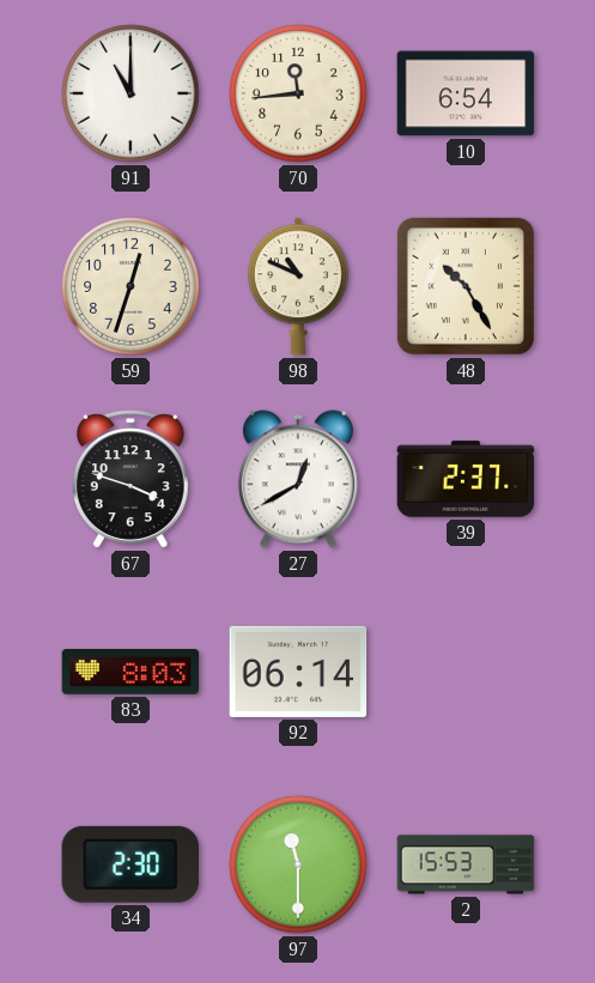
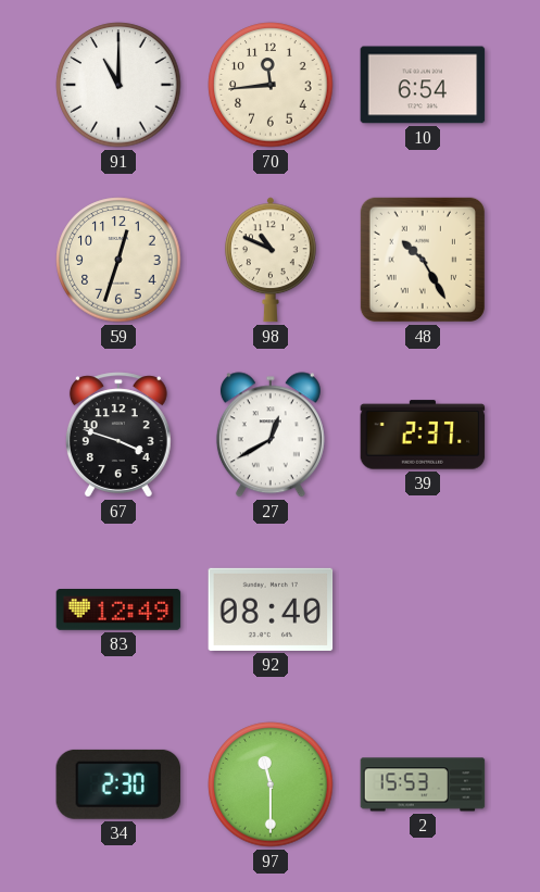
83: 8:03 -> 12:49 (118, 611)
92: 06:14 -> 08:40 (271, 610)
